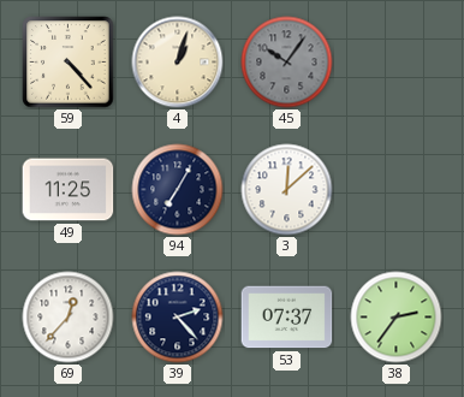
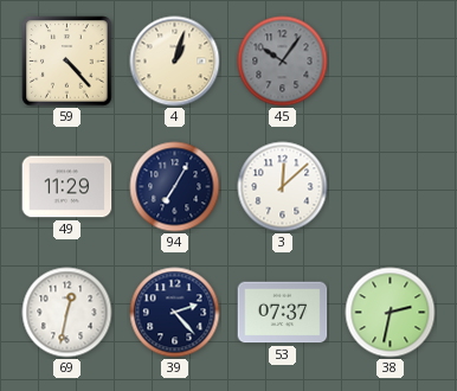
49: 11:25 -> 11:29 (67, 187)
69: 12:37 -> 12:32 (67, 313)
38: 2:36 -> 2:32 (391, 313)
